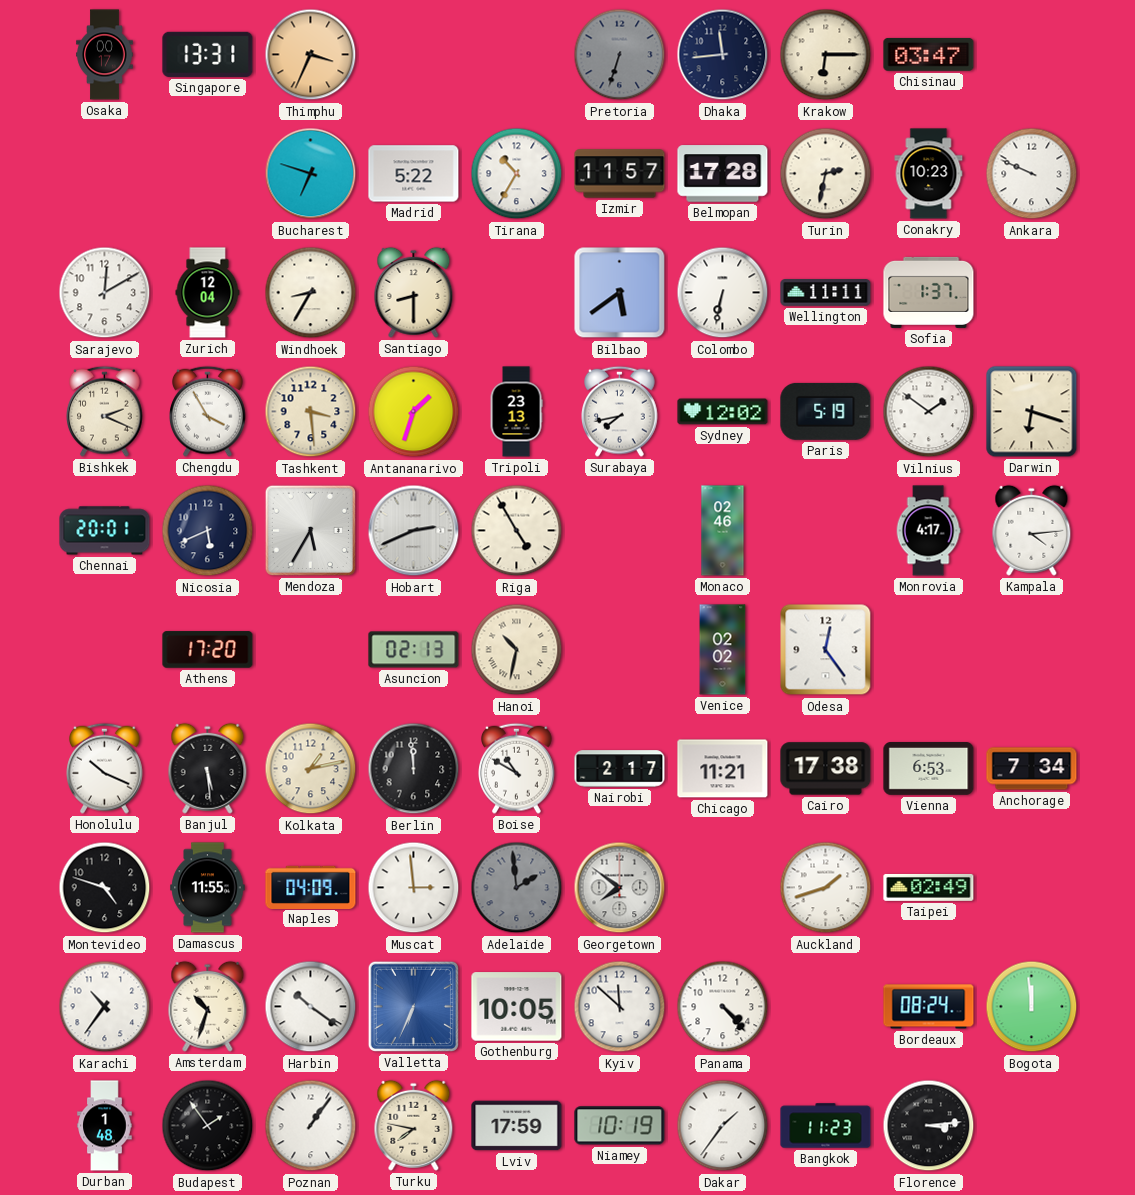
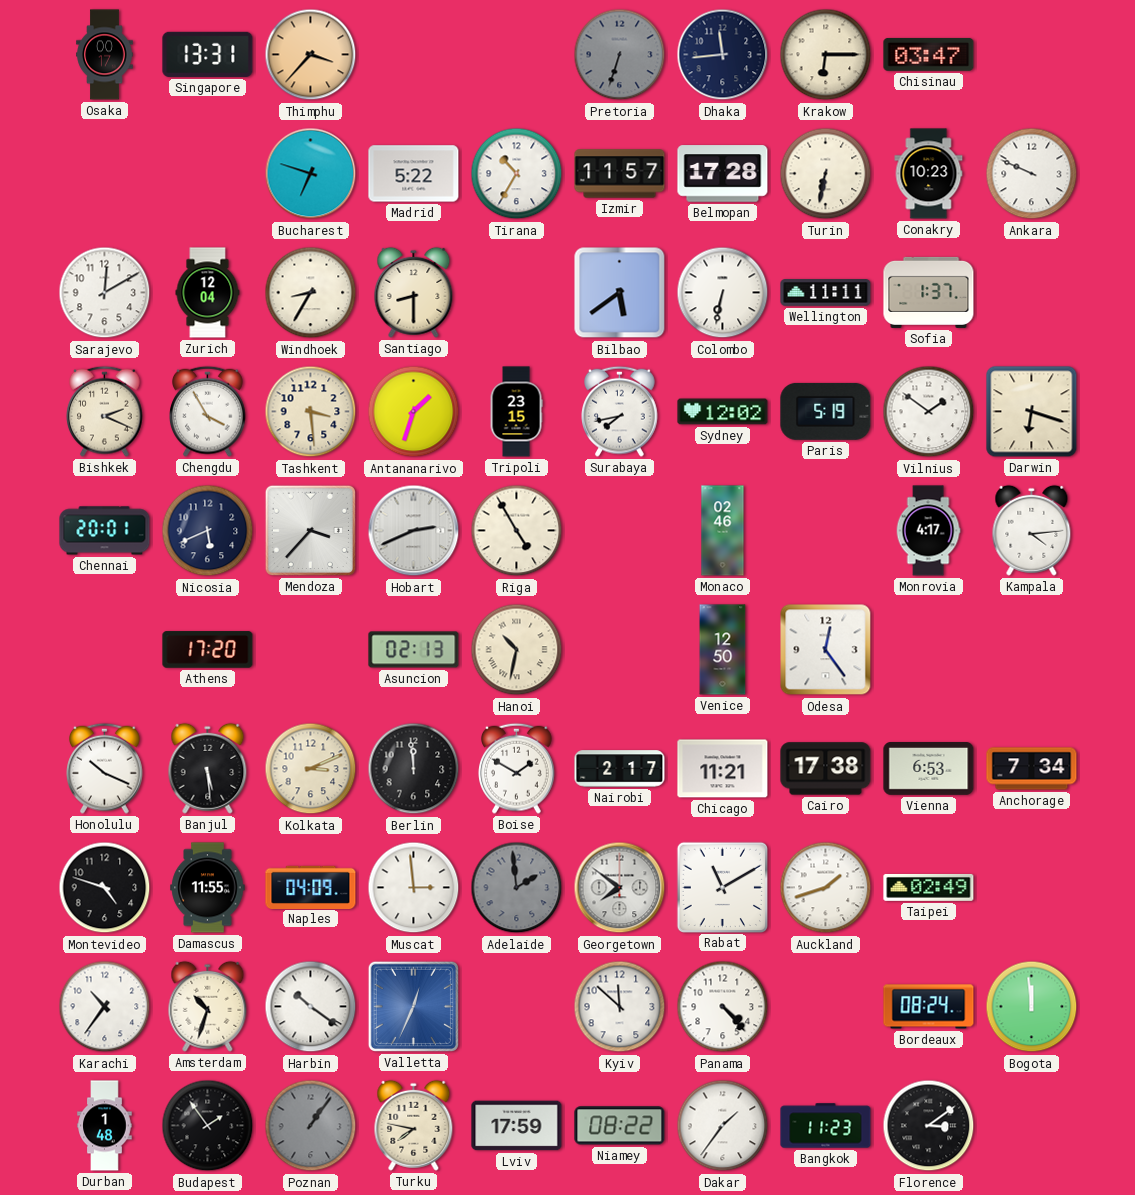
Thimphu: 3:34 -> 3:37 (311, 55)
Turin: 2:32 -> 6:32 (826, 174)
Tripoli: 23:13 -> 23:15 (516, 412)
Mendoza: 5:35 -> 3:37 (310, 530)
Venice: 02:02 -> 12:50 (723, 650)
Kolkata: 1:13 -> 3:11 (311, 769)
Boise: 10:50 -> 1:50 (517, 768)
Rabat: none -> 11:10 (722, 887)
Valletta: 6:34 -> 12:34 (413, 1006)
Gothenburg: 10:05 -> none (517, 1007)
Poznan dial: white -> grey (311, 1126)
Niamey: 10:19 -> 08:22 (620, 1126)
Florence: 3:14 -> 3:09 (929, 1126)
